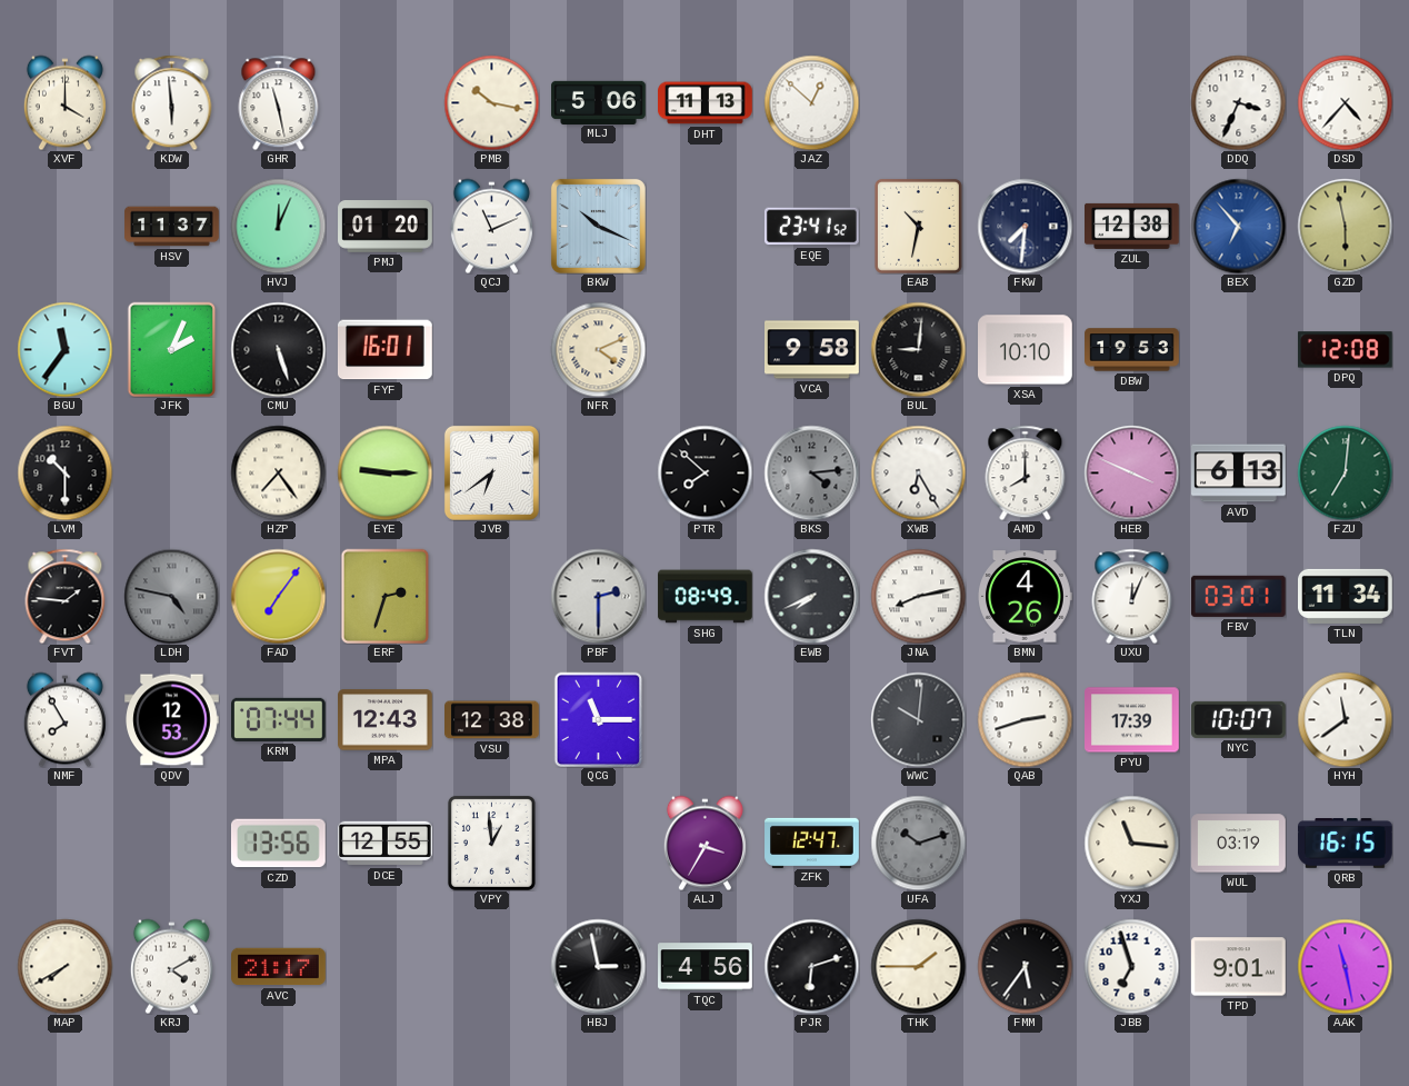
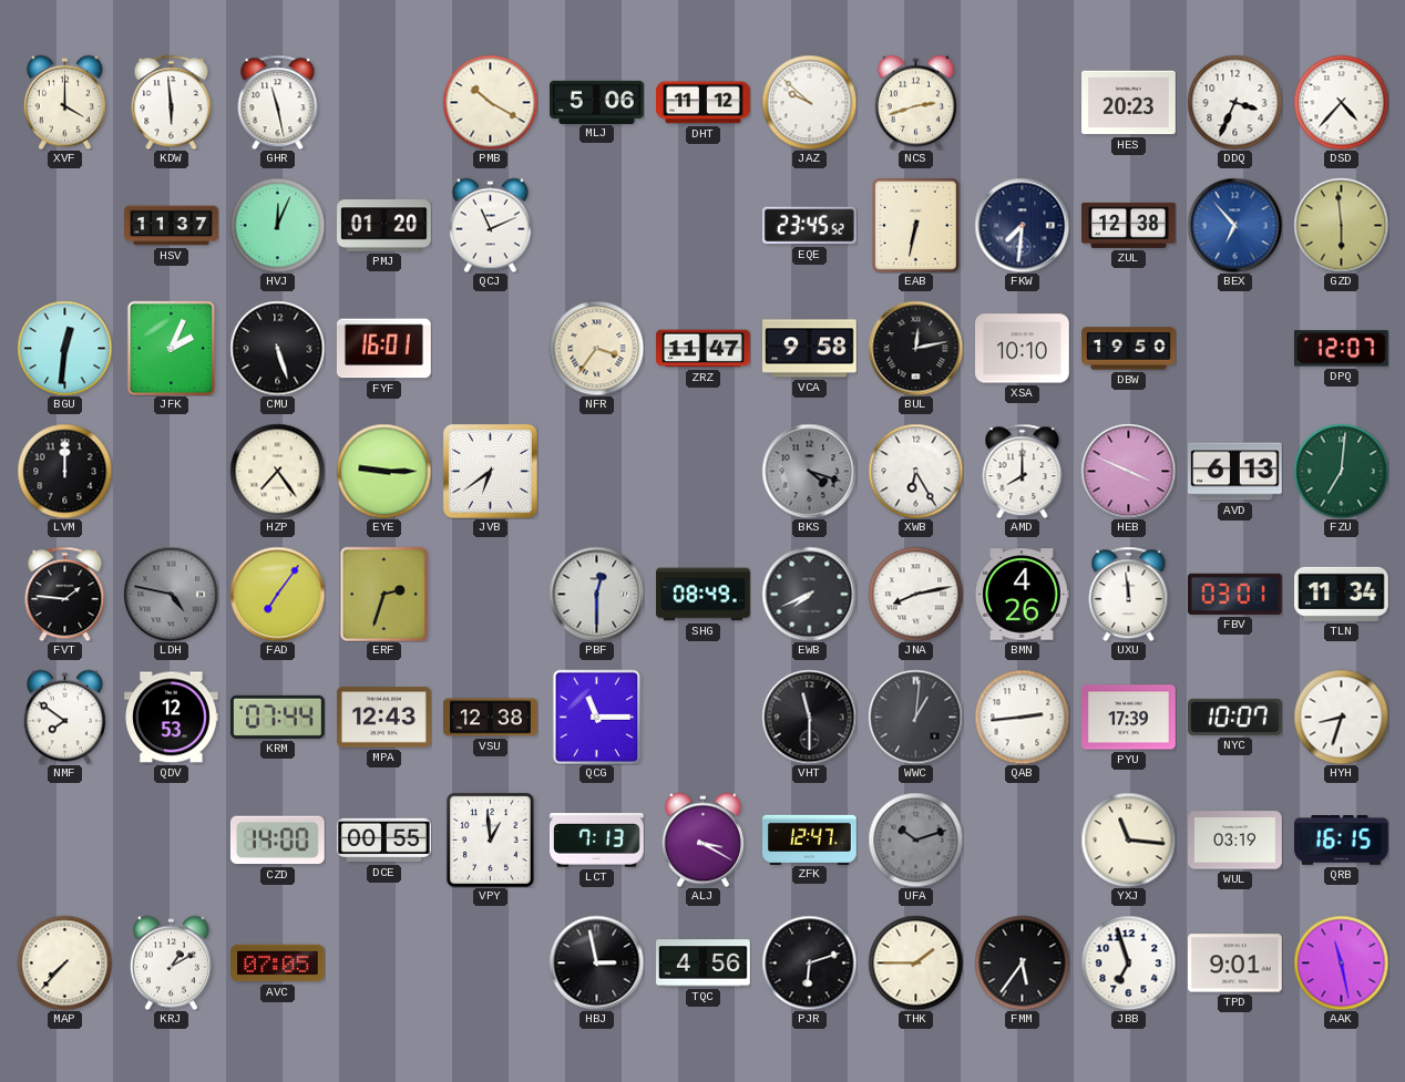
PMB: 10:17 -> 10:20 (490, 102)
DHT: 11:13 -> 11:12 (704, 103)
JAZ: 12:52 -> 9:52 (809, 102)
NCS: none -> 2:42 (915, 102)
HES: none -> 20:23 (1129, 103)
BKW: 10:19 -> none (598, 226)
EQE: 23:41 -> 23:45 (810, 226)
EAB: 10:32 -> 6:32 (915, 225)
GZD: 5:58 -> 5:59 (1341, 225)
BGU: 11:36 -> 12:31 (64, 348)
NFR: 4:11 -> 3:36 (596, 348)
ZRZ: none -> 11:47 (704, 349)
BUL: 9:01 -> 12:13 (915, 348)
DBW: 19:53 -> 19:50 (1129, 349)
DPQ: 12:08 -> 12:07 (1341, 349)
LVM: 10:30 -> 12:00 (64, 471)
PTR: 7:52 -> none (704, 472)
BKS: 4:14 -> 4:18 (809, 471)
PBF: 2:30 -> 12:30 (596, 594)
UXU: 12:04 -> 11:59 (1129, 594)
NMF: 7:55 -> 7:51 (64, 717)
VHT: none -> 11:30 (809, 717)
WWC: 10:01 -> 1:01 (915, 717)
QAB: 2:42 -> 2:44 (1022, 717)
HYH: 11:39 -> 8:33 (1341, 717)
CZD: 13:56 -> 14:00 (277, 841)
DCE: 12:55 -> 00:55 (384, 841)
LCT: none -> 7:13 (597, 841)
ALJ: 3:35 -> 3:20 (702, 839)
MAP: 7:40 -> 7:37 (64, 962)
KRJ: 4:10 -> 1:10 (171, 962)
AVC: 21:17 -> 07:05 (278, 964)
